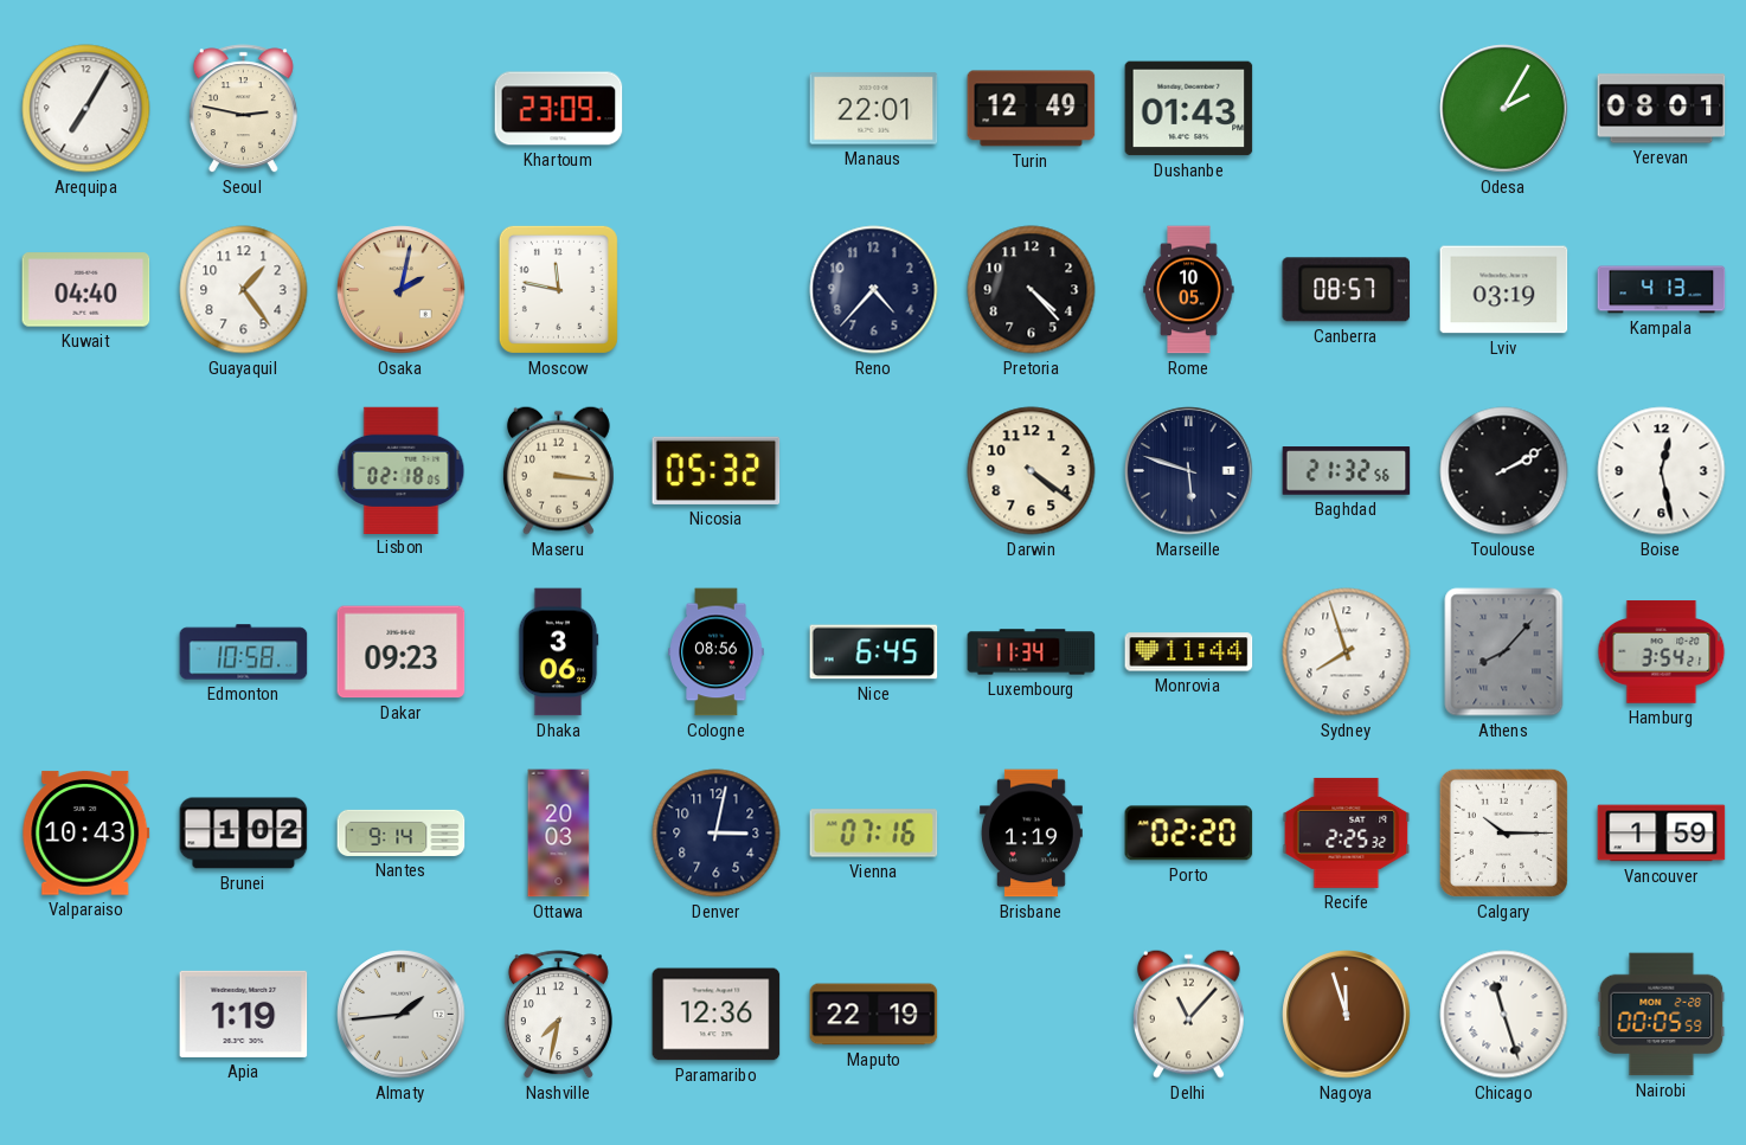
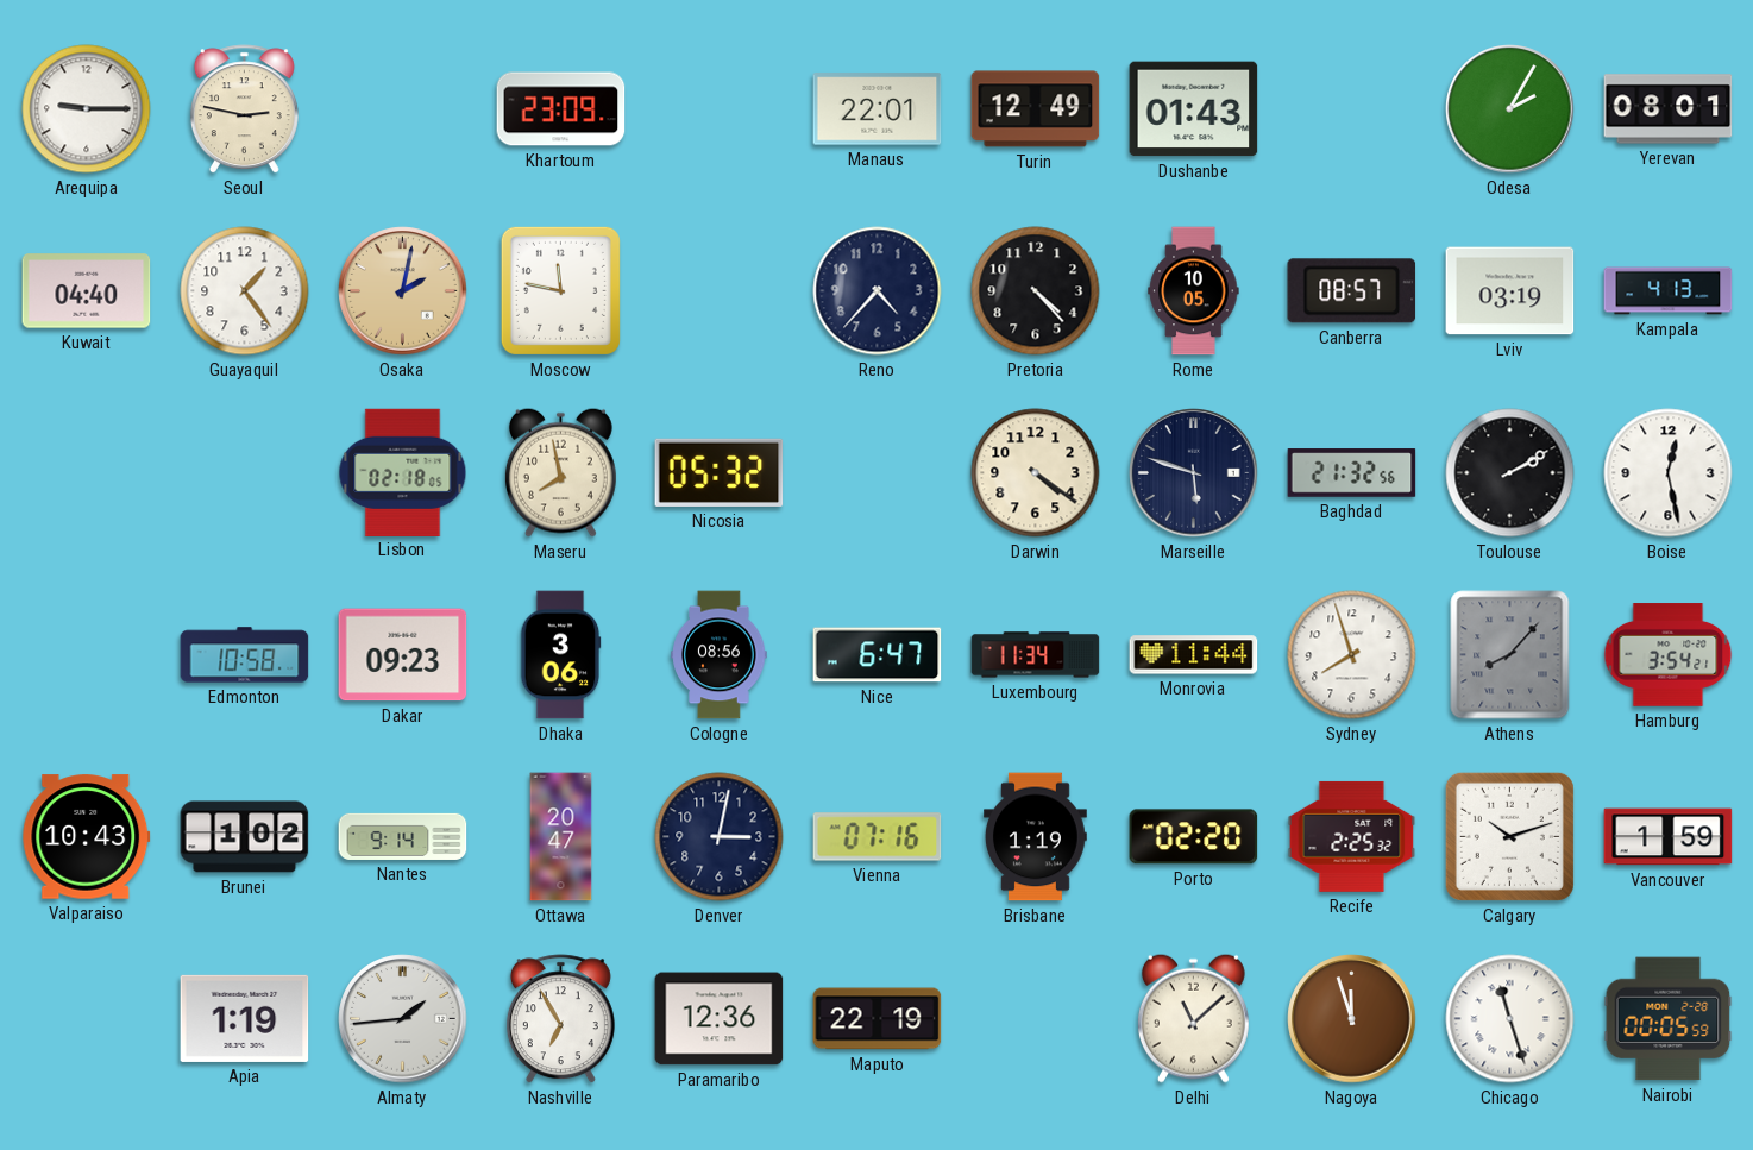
Arequipa: 7:05 -> 9:15 (87, 109)
Maseru: 3:16 -> 7:58 (560, 472)
Nice: 6:45 -> 6:47 (878, 655)
Ottawa: 20:03 -> 20:47 (561, 837)
Calgary: 10:15 -> 10:12 (1509, 836)
Nashville: 7:32 -> 6:55 (560, 1019)
Delhi: 11:07 -> 11:08 (1193, 1018)
